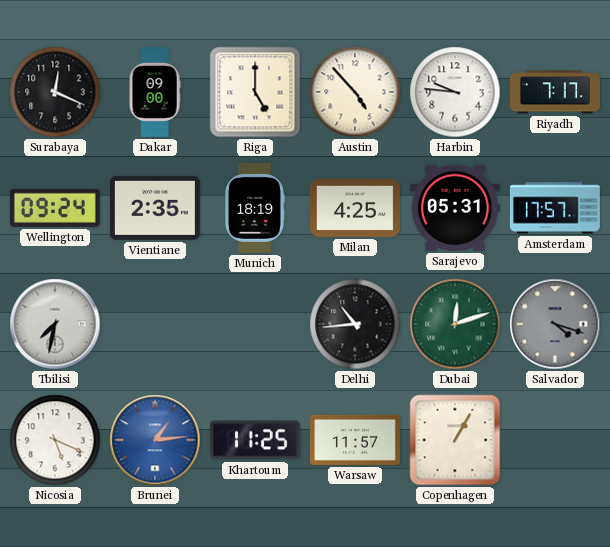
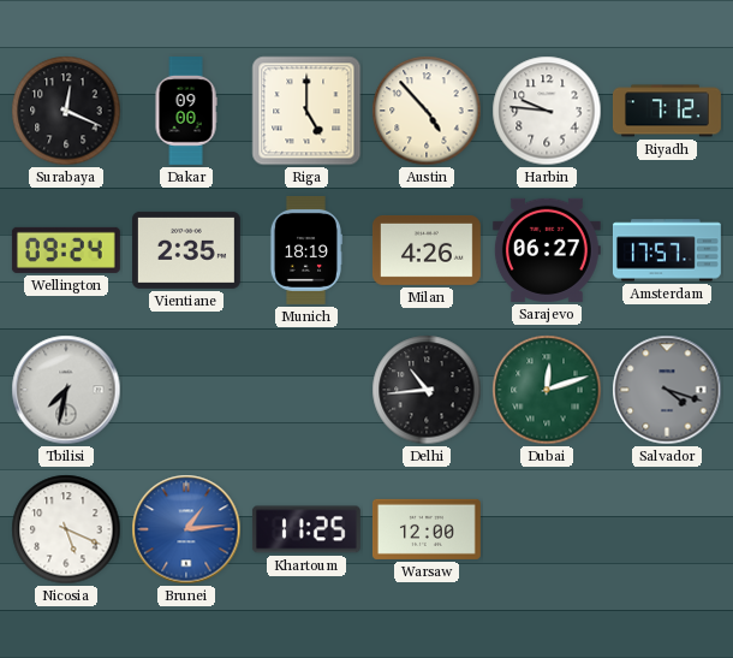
Riyadh: 7:17 -> 7:12 (667, 111)
Milan: 4:25 -> 4:26 (427, 250)
Sarajevo: 05:31 -> 06:27 (547, 250)
Warsaw: 11:57 -> 12:00 (427, 529)
Copenhagen: 1:05 -> none (455, 440)
